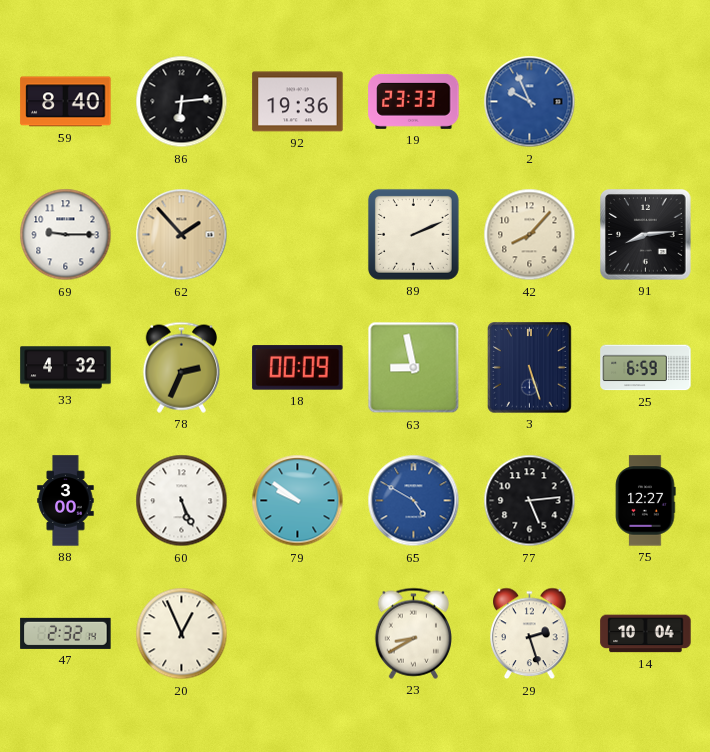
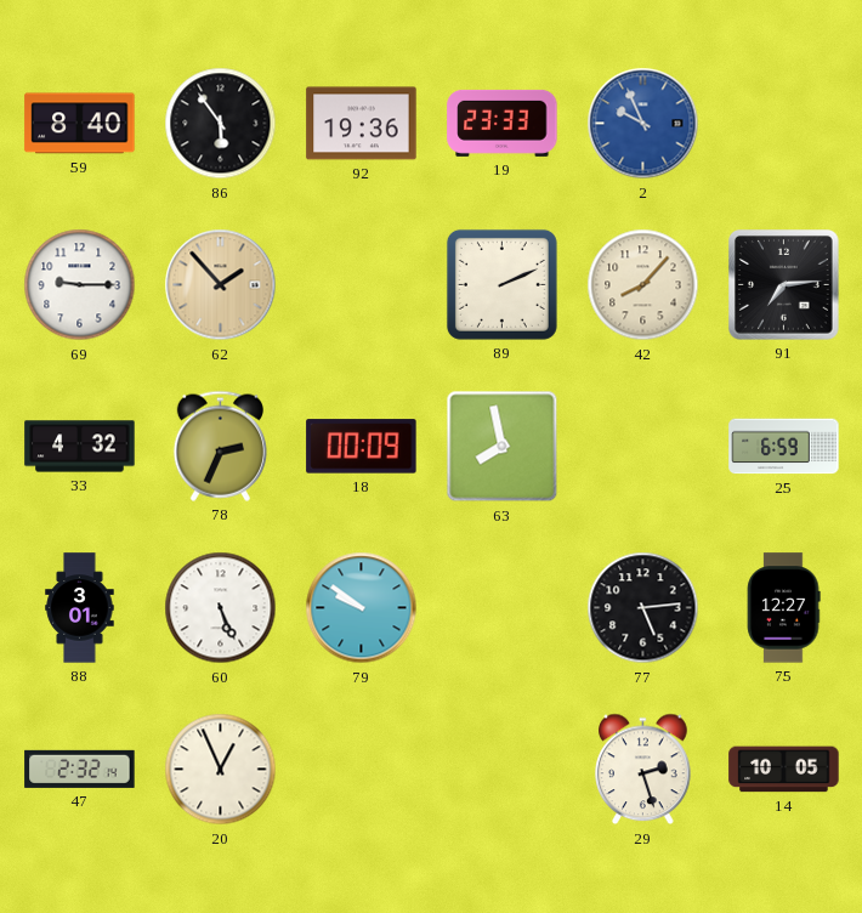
86: 6:14 -> 5:54 (221, 124)
91: 8:14 -> 7:14 (784, 285)
63: 8:58 -> 7:58 (503, 447)
3: 5:27 -> none (530, 368)
88: 3:00 -> 3:01 (80, 608)
65: 4:50 -> none (414, 501)
23: 8:40 -> none (413, 633)
14: 10:04 -> 10:05 (784, 770)
